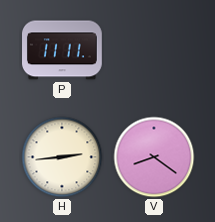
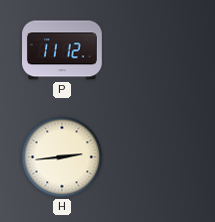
P: 11:11 -> 11:12 (63, 50)
V: 8:21 -> none (154, 157)
